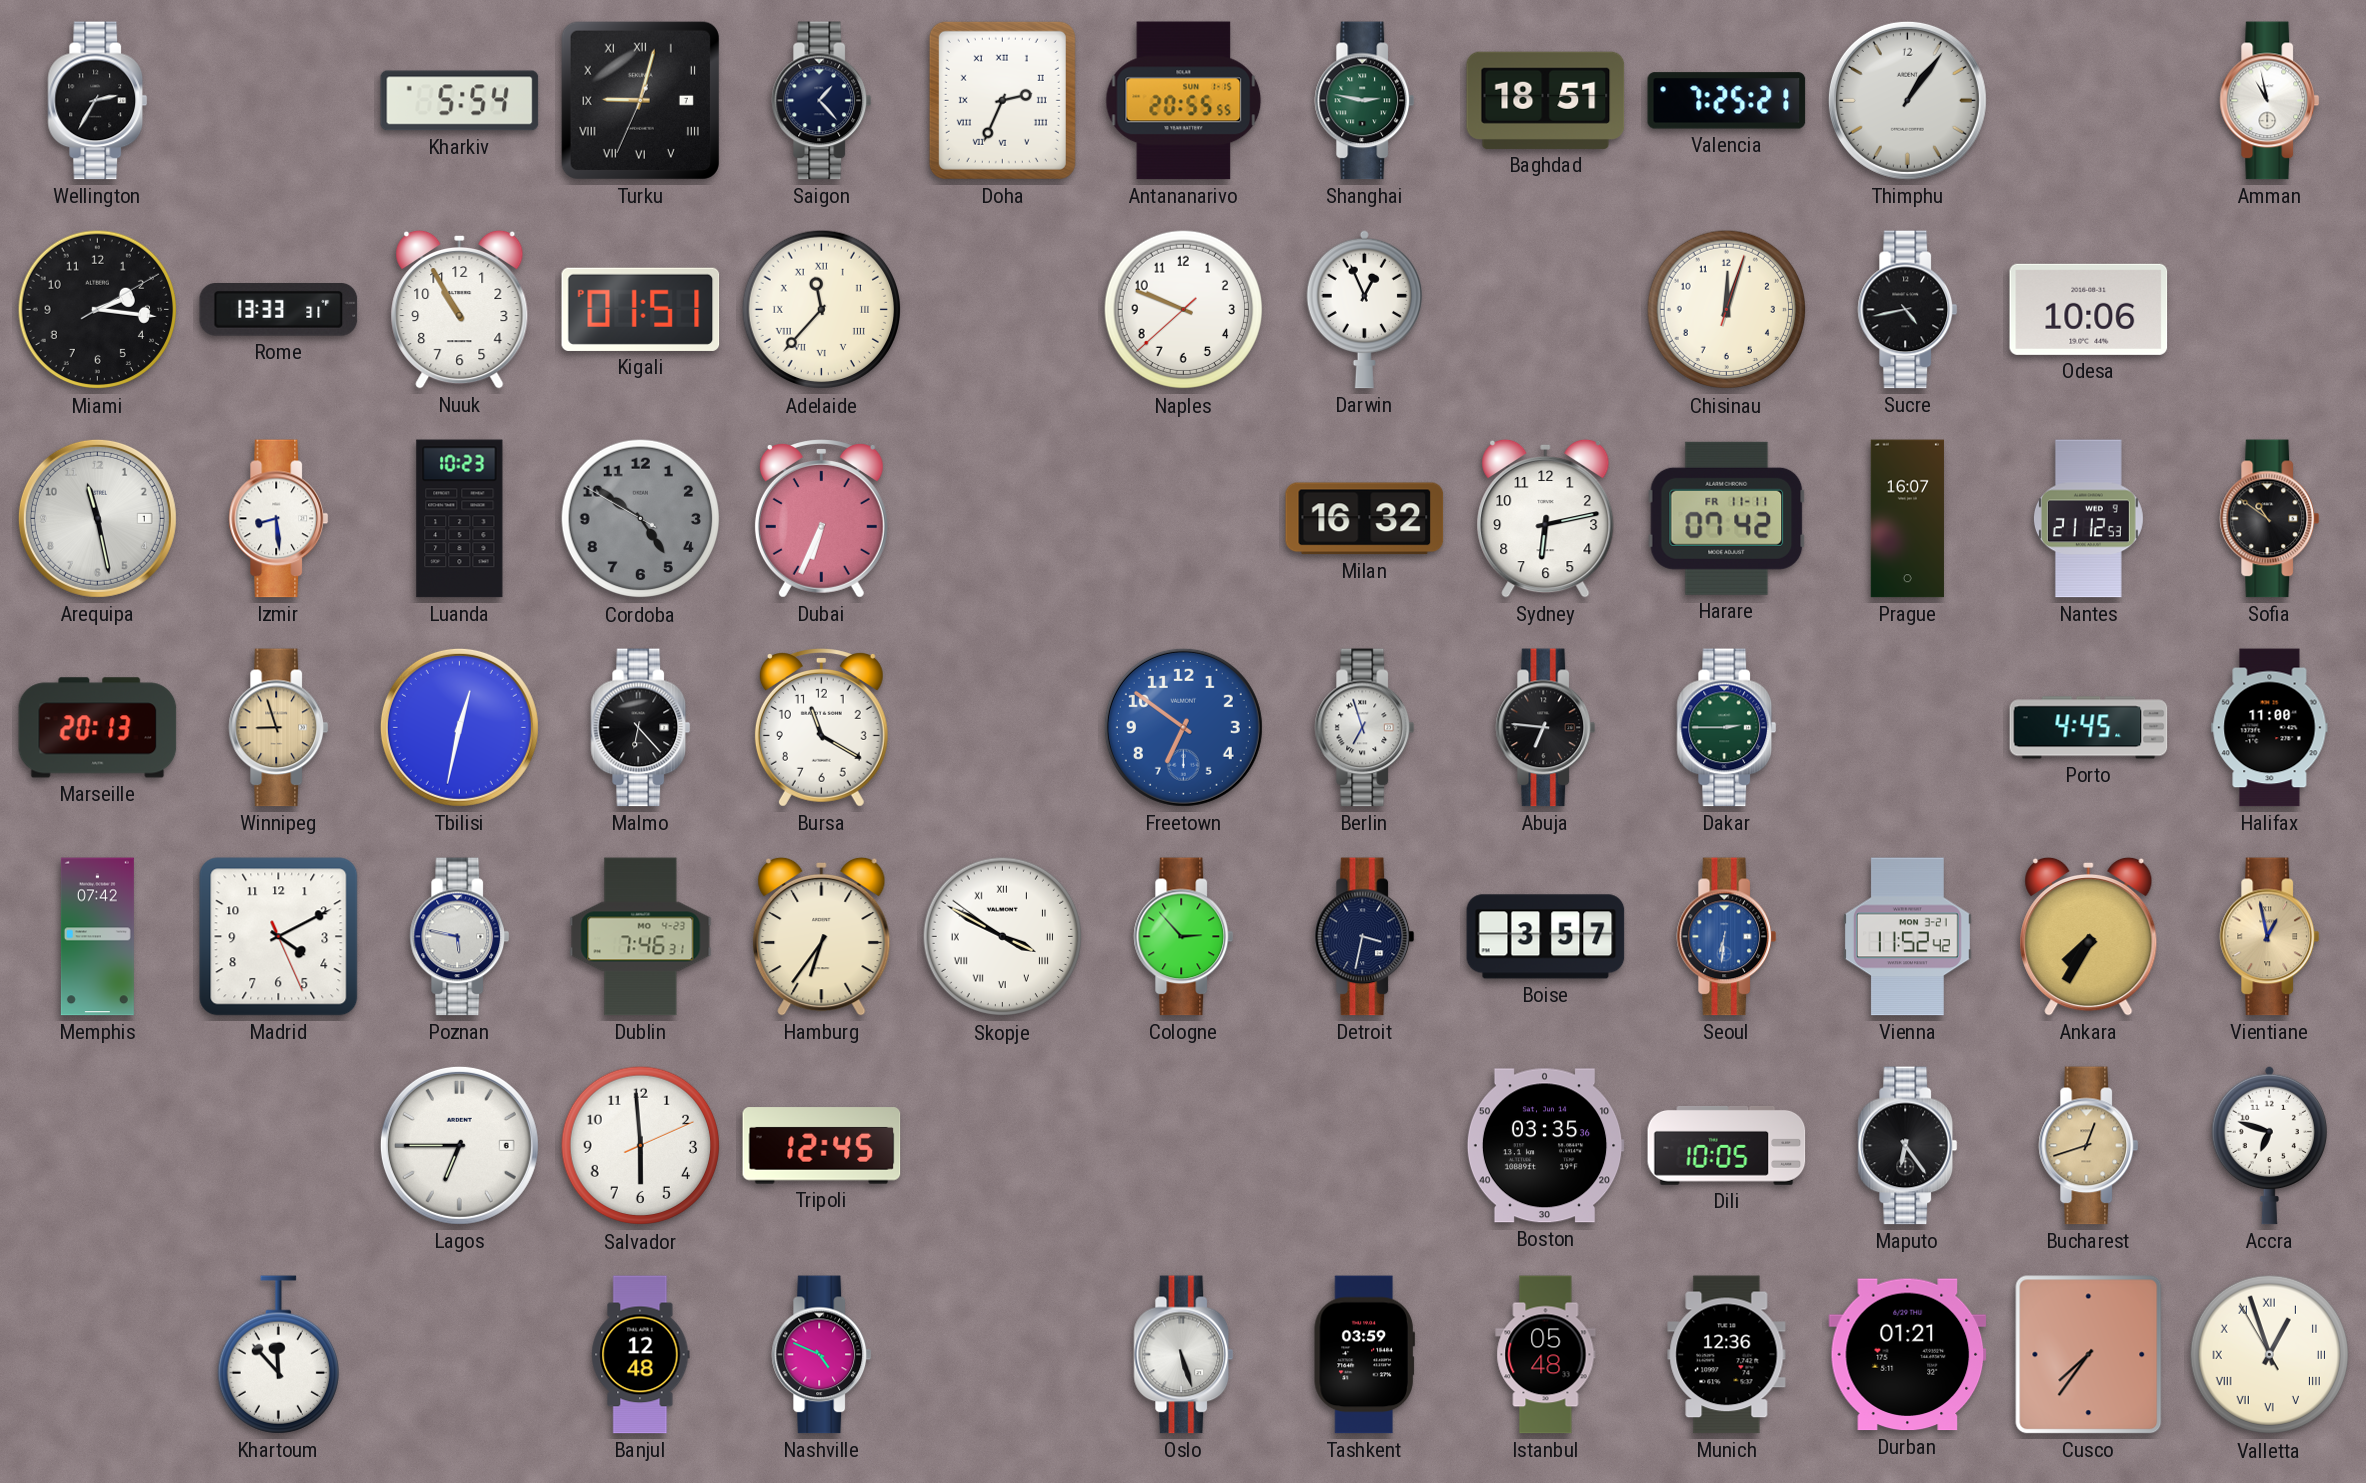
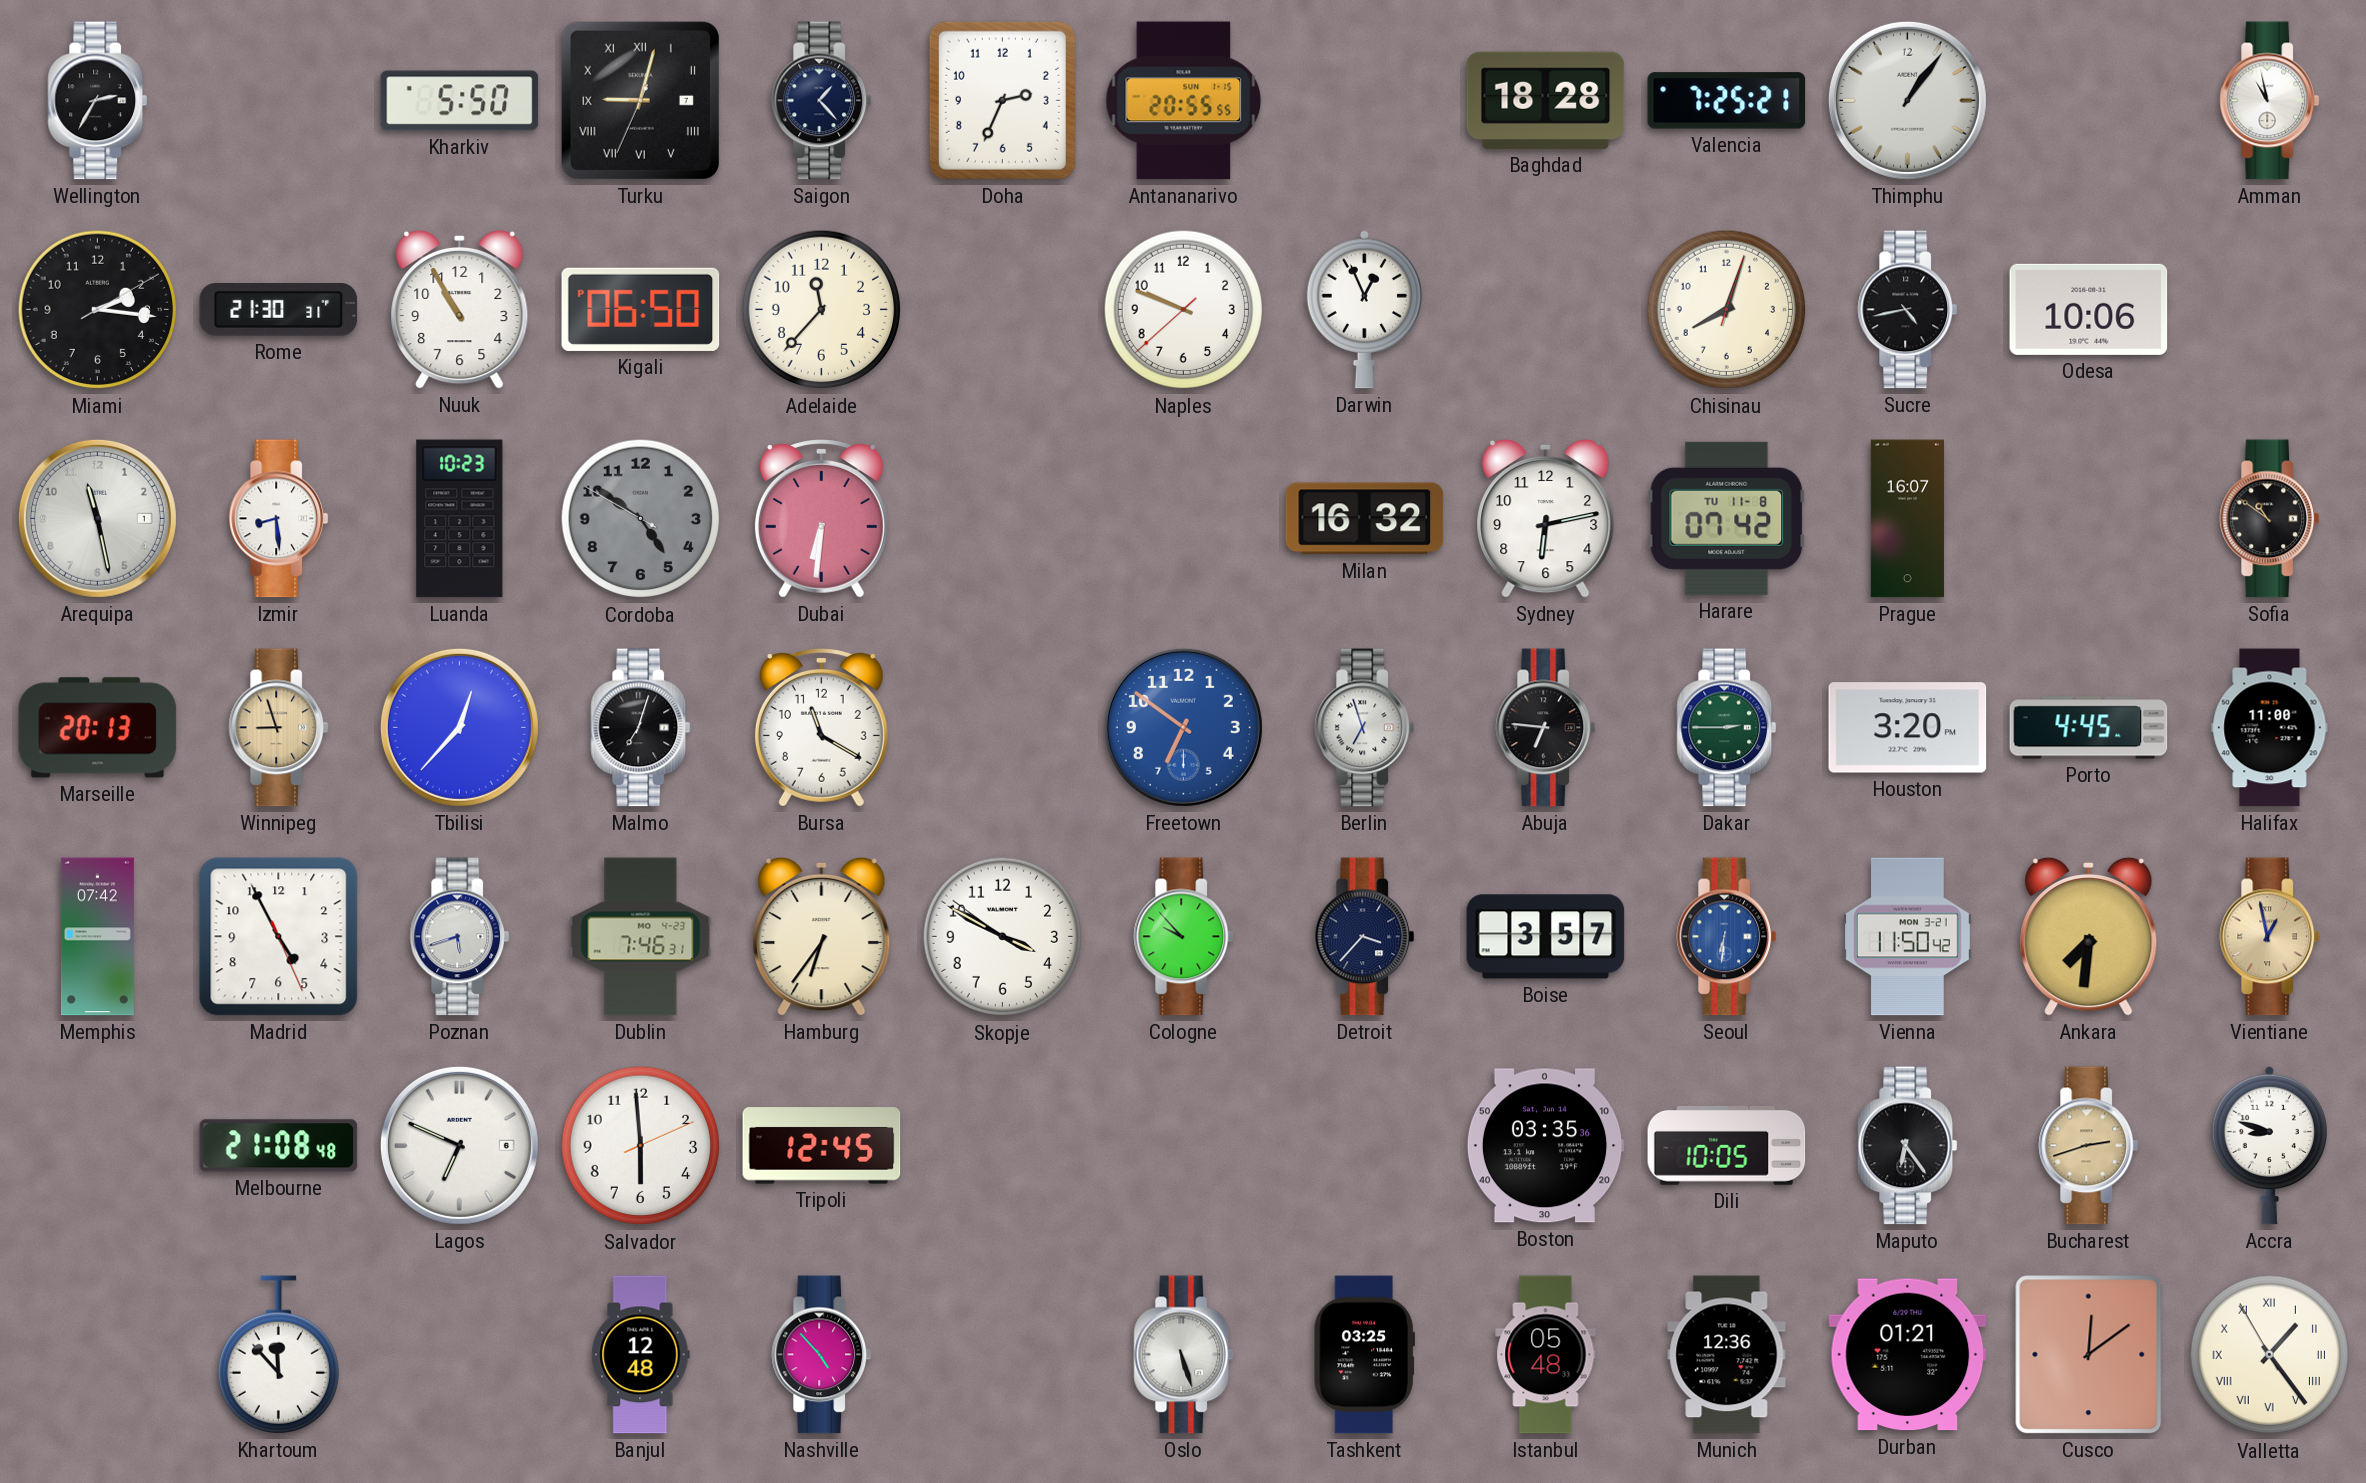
Kharkiv: 5:54 -> 5:50 (460, 101)
Doha numerals: Roman -> Arabic (1002, 100)
Shanghai: 2:47 -> none (1365, 101)
Baghdad: 18:51 -> 18:28 (1546, 100)
Rome: 13:33 -> 21:30 (279, 310)
Kigali: 01:51 -> 06:50 (641, 309)
Adelaide numerals: Roman -> Arabic (822, 310)
Chisinau: 12:03 -> 8:03 (1727, 310)
Dubai: 6:34 -> 6:31 (821, 519)
Harare date: FR 11-11 -> TU 11-8 (1727, 518)
Nantes: 21:12 -> none (2088, 519)
Tbilisi: 12:32 -> 12:37 (459, 727)
Malmo: 6:23 -> 7:03 (641, 728)
Houston: none -> 3:20 (1908, 728)
Madrid: 4:10 -> 4:55 (279, 937)
Poznan: 5:47 -> 5:42 (460, 937)
Skopje numerals: Roman -> Arabic (1003, 937)
Cologne: 2:53 -> 9:53 (1184, 937)
Detroit: 3:32 -> 3:37 (1365, 937)
Vienna: 11:52 -> 11:50 (1907, 937)
Ankara: 7:35 -> 7:31 (2089, 936)
Melbourne: none -> 21:08 (279, 1146)
Lagos: 6:45 -> 6:49 (459, 1145)
Bucharest: 12:42 -> 2:42 (2089, 1146)
Accra: 6:48 -> 8:48 (2269, 1145)
Nashville: 4:49 -> 4:53 (822, 1355)
Tashkent: 03:59 -> 03:25 (1364, 1355)
Cusco: 7:36 -> 12:09 (2089, 1355)
Valletta: 12:56 -> 1:23 (2270, 1355)
